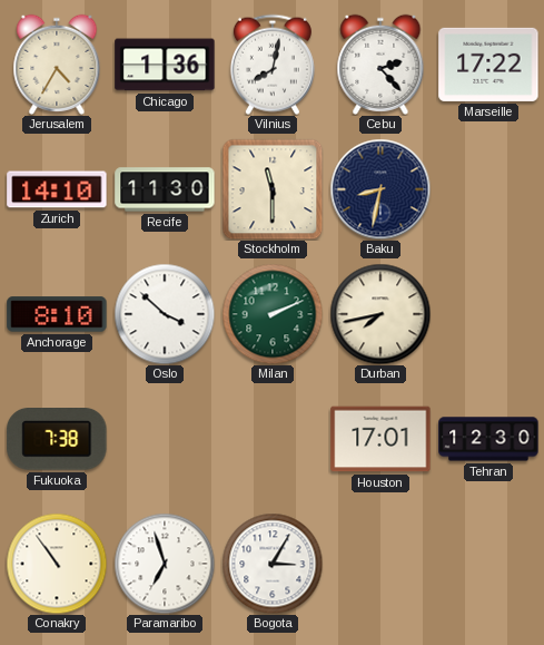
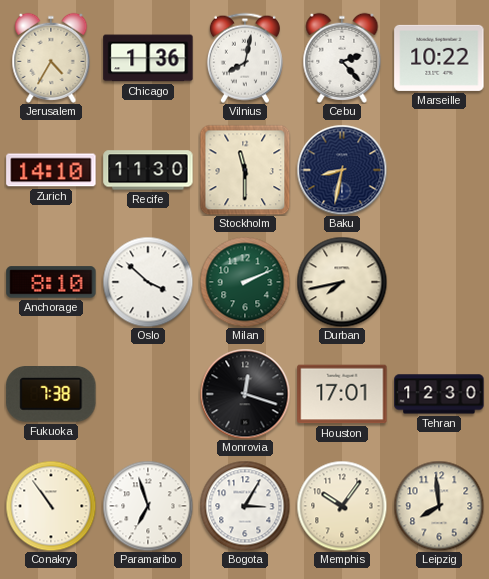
Marseille: 17:22 -> 10:22 (439, 58)
Monrovia: none -> 12:18 (245, 394)
Memphis: none -> 10:06 (342, 506)
Leipzig: none -> 7:59 (439, 506)
